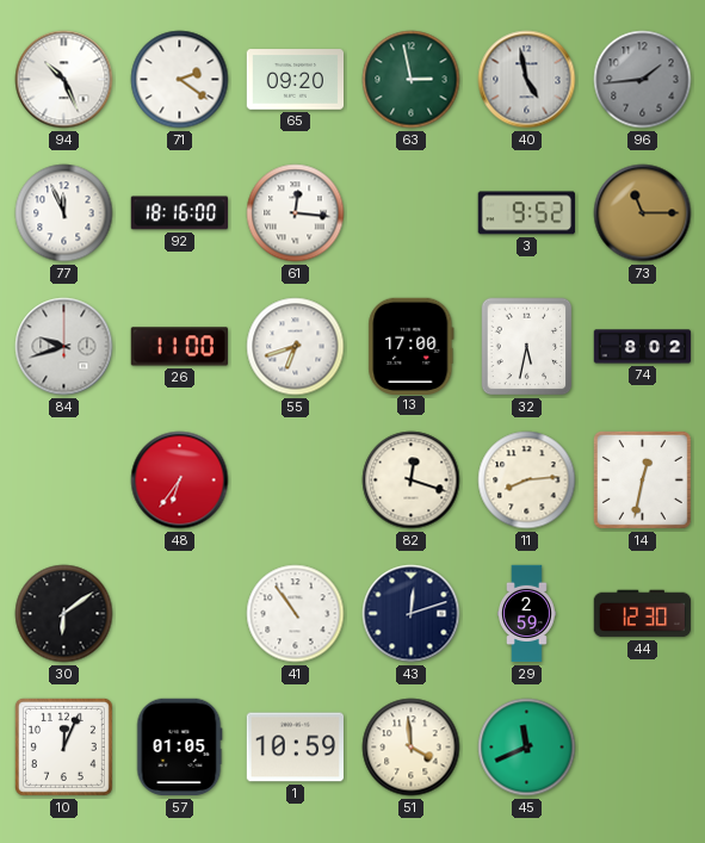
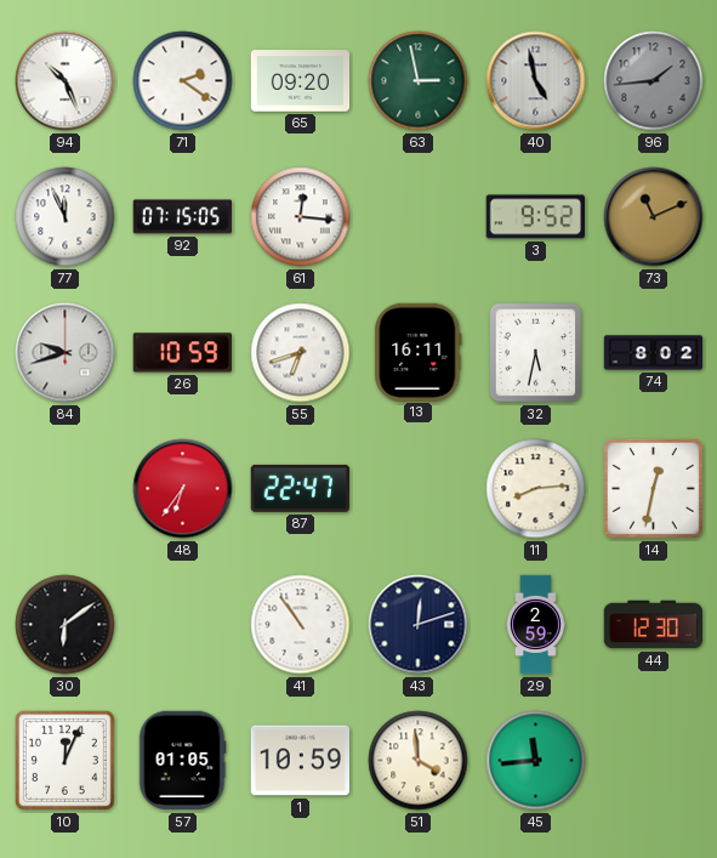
92: 18:16 -> 07:15 (182, 217)
73: 11:15 -> 11:11 (654, 217)
26: 11:00 -> 10:59 (182, 353)
13: 17:00 -> 16:11 (419, 352)
87: none -> 22:47 (300, 488)
82: 12:18 -> none (412, 481)
45: 11:41 -> 11:44 (536, 761)
